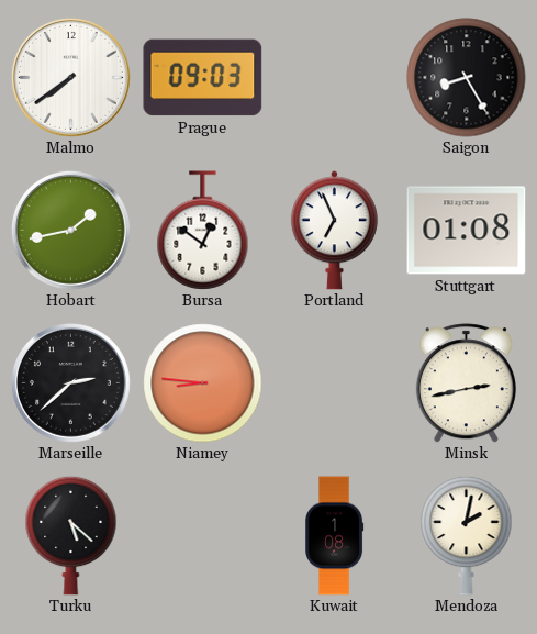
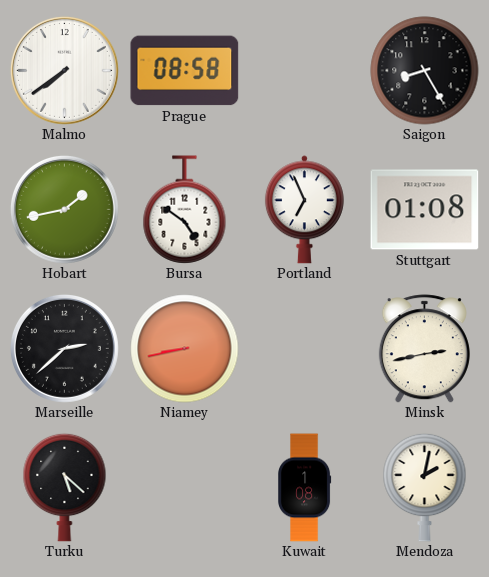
Prague: 09:03 -> 08:58 (185, 71)
Bursa: 12:51 -> 4:51 (185, 210)
Niamey: 8:46 -> 8:43 (185, 349)
